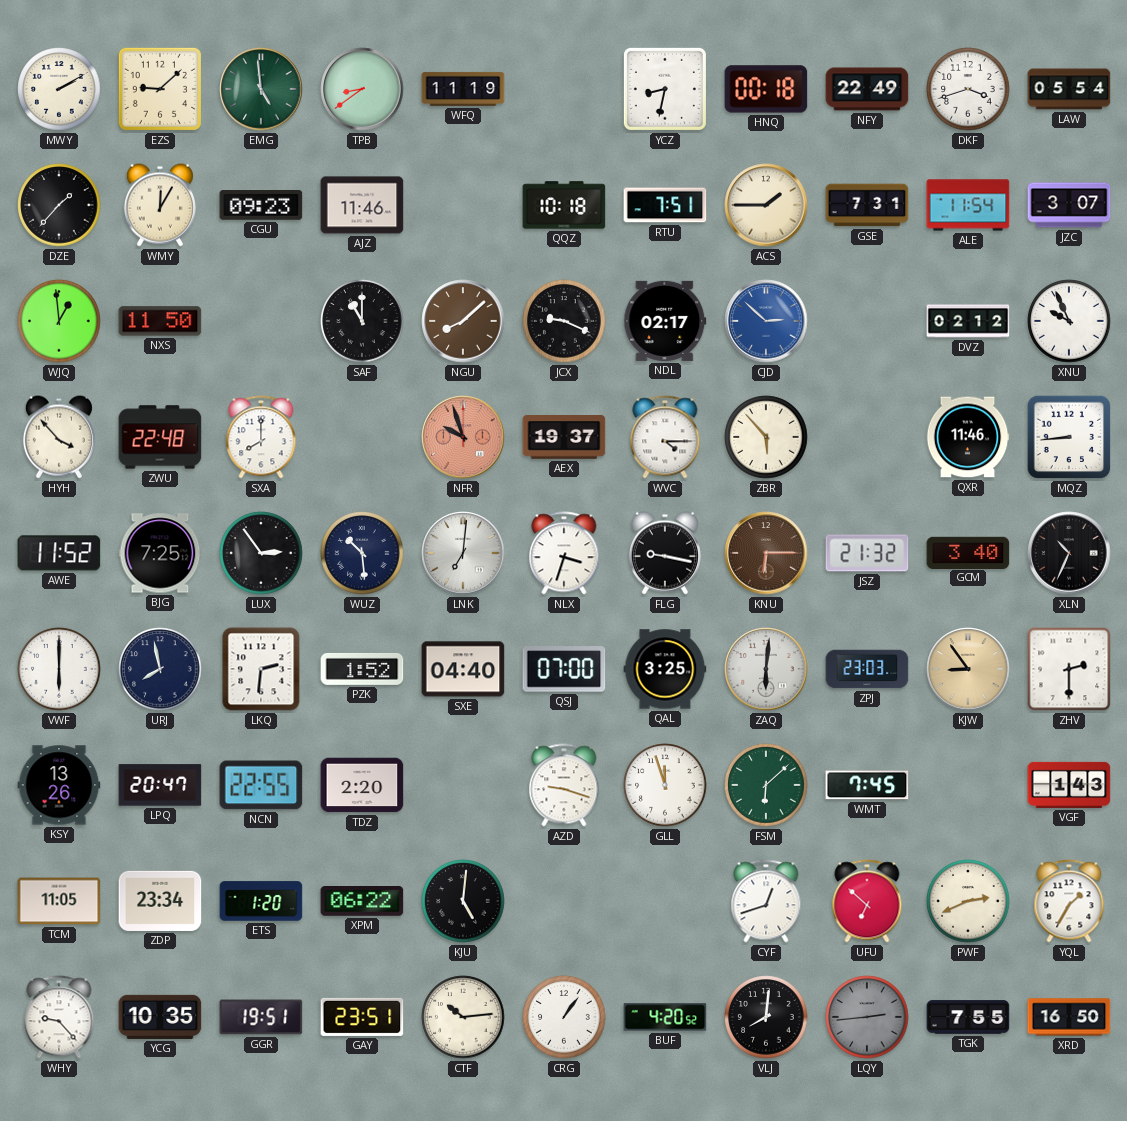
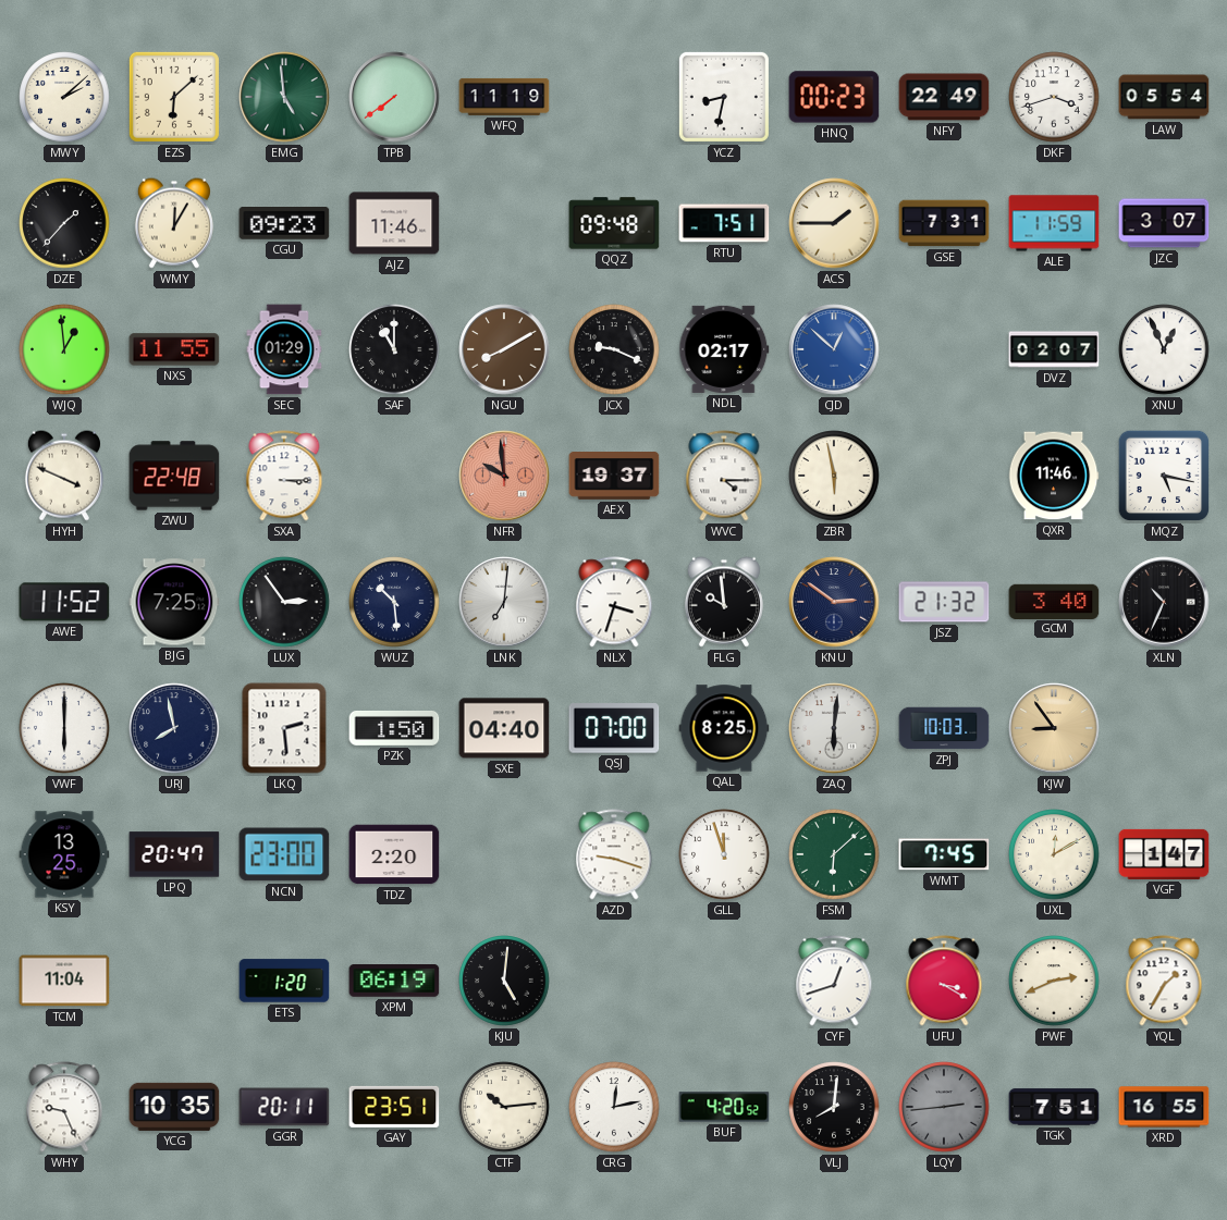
MWY: 2:10 -> 2:08 (64, 97)
EZS: 9:08 -> 6:08 (174, 97)
TPB: 8:39 -> 7:39 (394, 97)
HNQ: 00:18 -> 00:23 (834, 97)
QQZ: 10:18 -> 09:48 (614, 223)
ALE: 11:54 -> 11:59 (1054, 223)
NXS: 11:50 -> 11:55 (174, 349)
SEC: none -> 01:29 (284, 349)
NGU: 8:08 -> 8:10 (504, 349)
CJD: 2:52 -> 12:52 (834, 349)
DVZ: 02:12 -> 02:07 (1054, 349)
XNU: 9:56 -> 12:56 (1164, 349)
HYH: 3:53 -> 3:49 (64, 476)
SXA: 8:00 -> 3:15 (284, 476)
NFR: 9:57 -> 9:59 (504, 476)
ZBR: 5:53 -> 5:58 (834, 476)
MQZ: 8:44 -> 5:17 (1164, 476)
FLG: 9:17 -> 9:59 (724, 602)
KNU: 6:15 -> 2:51 (834, 602)
KNU dial: brown -> navy (834, 602)
LKQ: 2:31 -> 2:29 (284, 728)
PZK: 1:52 -> 1:50 (394, 728)
QAL: 3:25 -> 8:25 (724, 728)
ZPJ: 23:03 -> 10:03 (944, 728)
ZHV: 2:30 -> none (1069, 669)
KSY: 13:26 -> 13:25 (64, 854)
NCN: 22:55 -> 23:00 (284, 854)
UXL: none -> 12:10 (1054, 854)
VGF: 1:43 -> 1:47 (1164, 854)
TCM: 11:05 -> 11:04 (64, 981)
ZDP: 23:34 -> none (160, 901)
XPM: 06:22 -> 06:19 (394, 981)
UFU: 6:52 -> 3:20 (944, 981)
WHY: 9:23 -> 9:26 (64, 1107)
GGR: 19:51 -> 20:11 (284, 1107)
CRG: 1:06 -> 12:13 (614, 1107)
TGK: 7:55 -> 7:51 (1054, 1107)
XRD: 16:50 -> 16:55 (1164, 1107)
